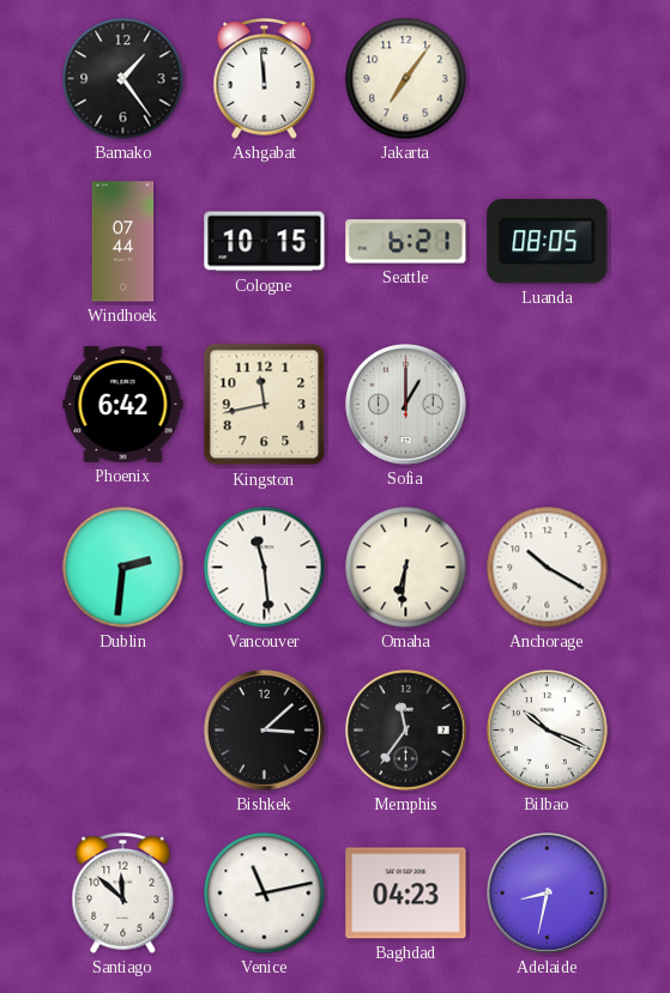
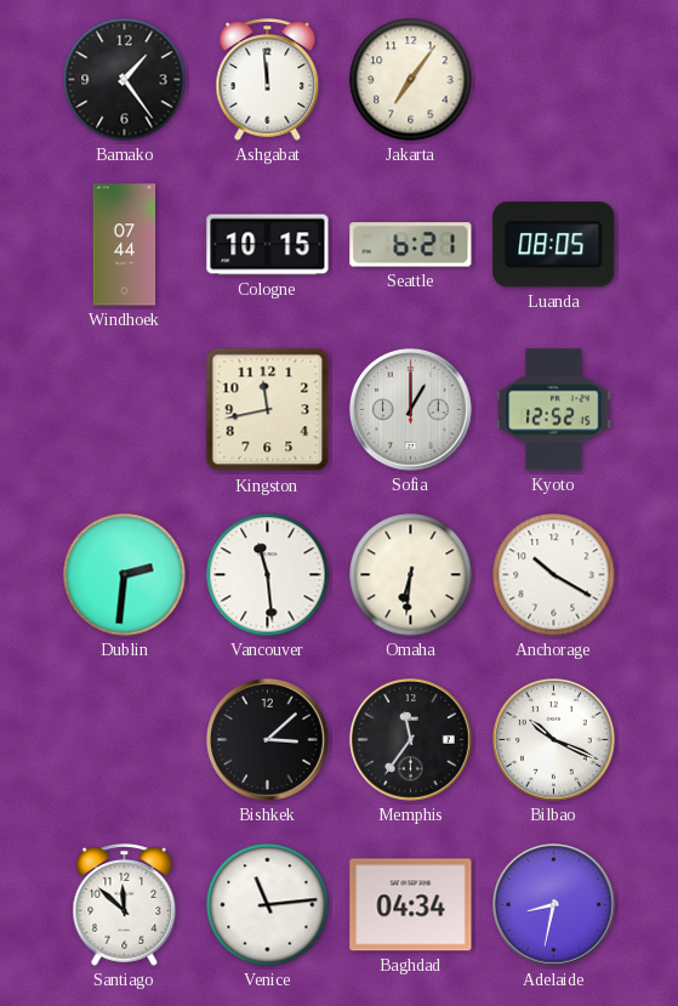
Phoenix: 6:42 -> none (123, 405)
Kyoto: none -> 12:52 (554, 410)
Venice: 11:13 -> 11:14 (268, 905)
Baghdad: 04:23 -> 04:34 (411, 905)
